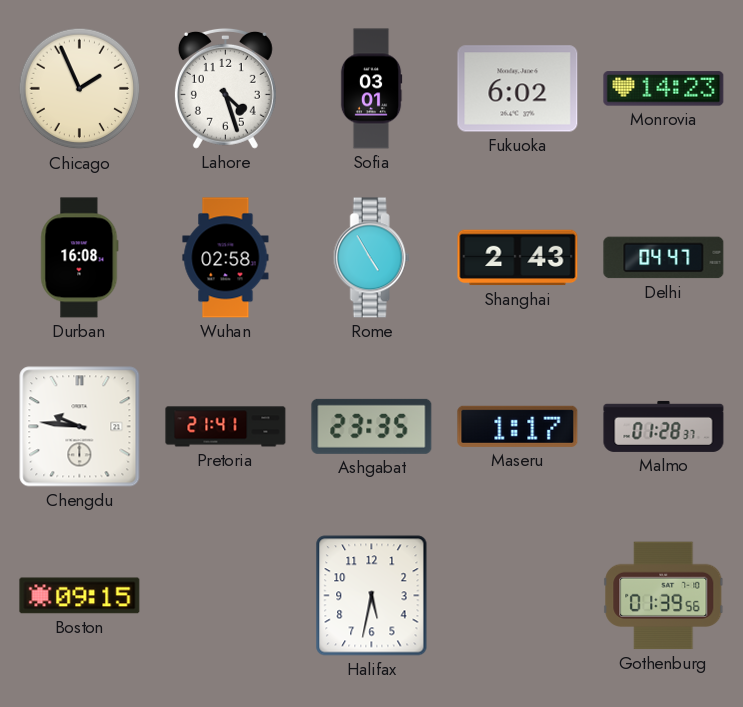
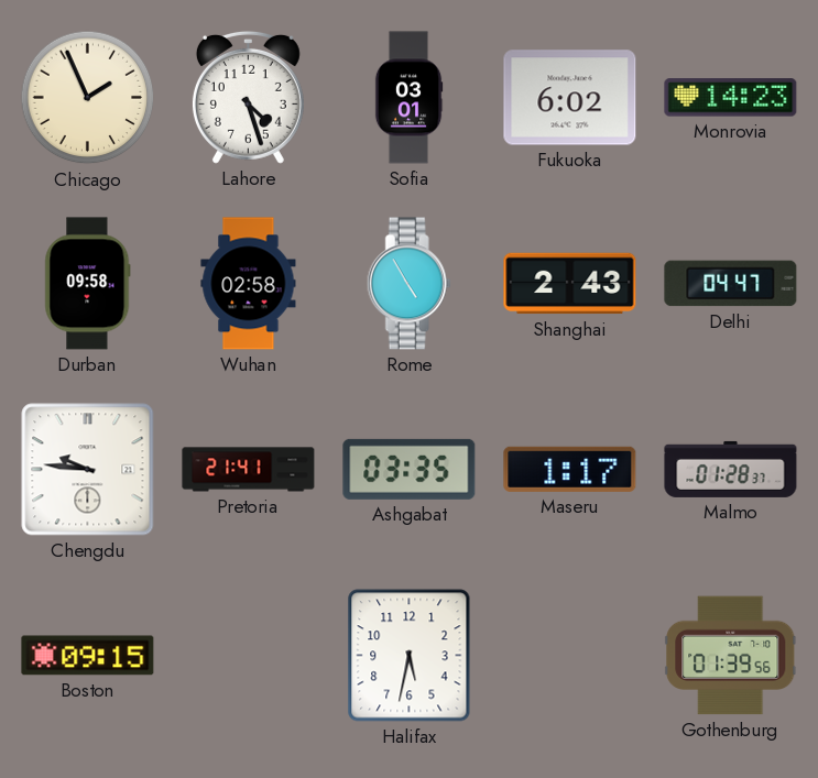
Durban: 16:08 -> 09:58 (88, 284)
Ashgabat: 23:35 -> 03:35 (410, 469)
